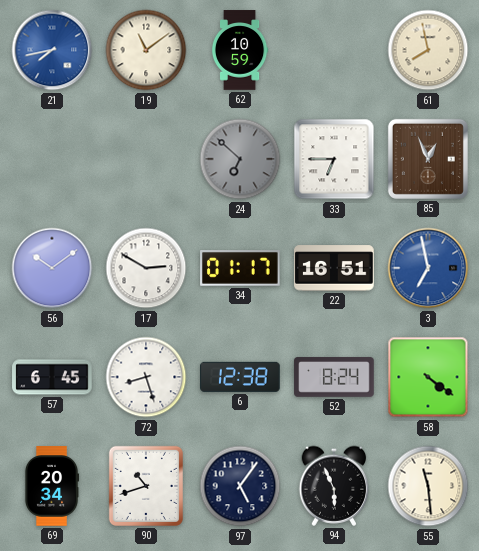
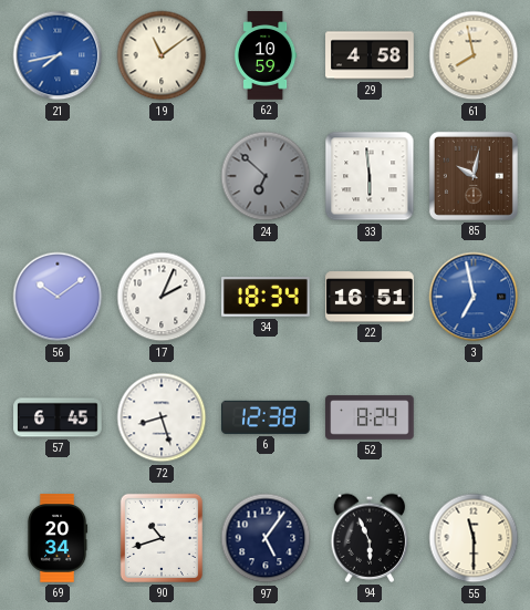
29: none -> 4:58 (370, 55)
33: 6:45 -> 5:59 (370, 176)
85: 12:56 -> 10:02 (474, 176)
17: 2:50 -> 2:04 (162, 297)
34: 01:17 -> 18:34 (266, 298)
58: 4:21 -> none (428, 377)
55: 11:29 -> 11:30 (474, 538)
